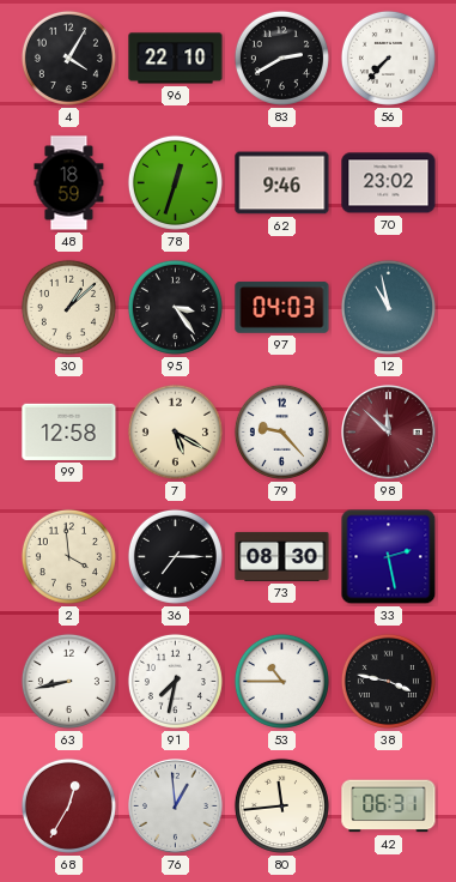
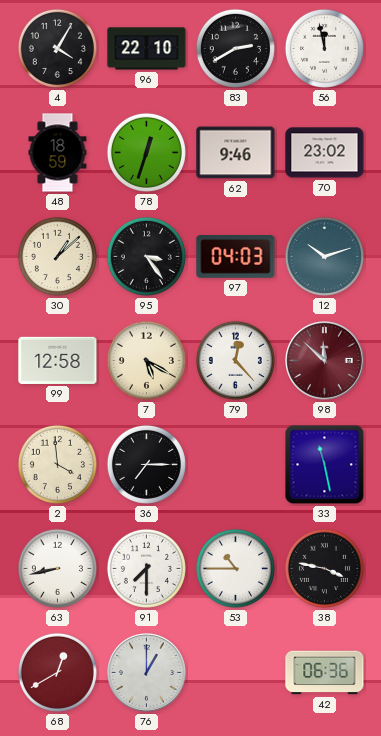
56: 7:37 -> 11:58 (324, 48)
12: 10:58 -> 10:12 (324, 256)
79: 9:23 -> 12:23 (235, 360)
73: 08:30 -> none (282, 556)
33: 2:28 -> 11:28 (325, 465)
91: 7:32 -> 7:30 (146, 568)
68: 12:35 -> 12:40 (57, 672)
76: 12:59 -> 1:00 (147, 673)
80: 11:44 -> none (281, 805)
42: 06:31 -> 06:36 (325, 673)
